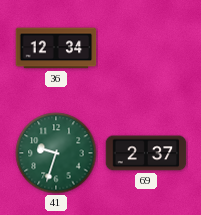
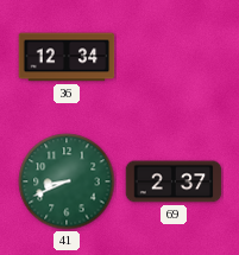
41: 9:33 -> 8:41 (67, 181)
